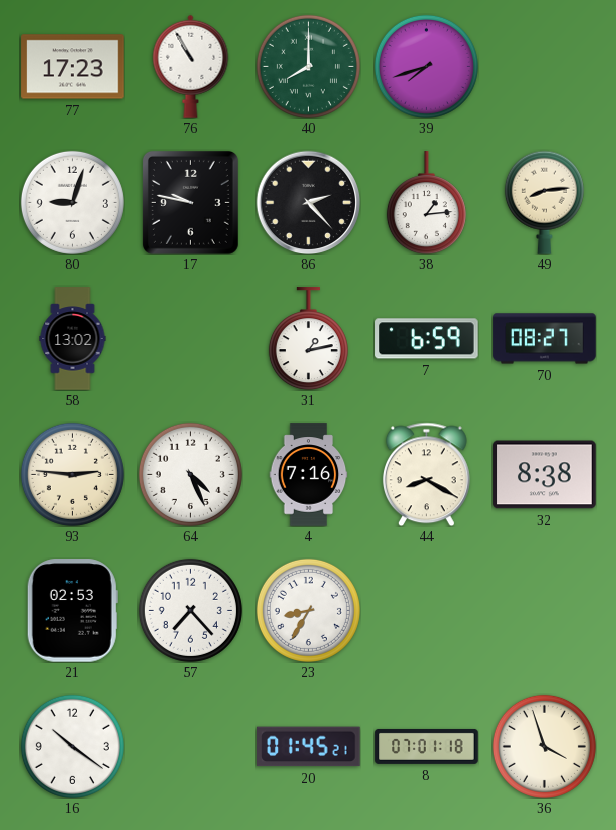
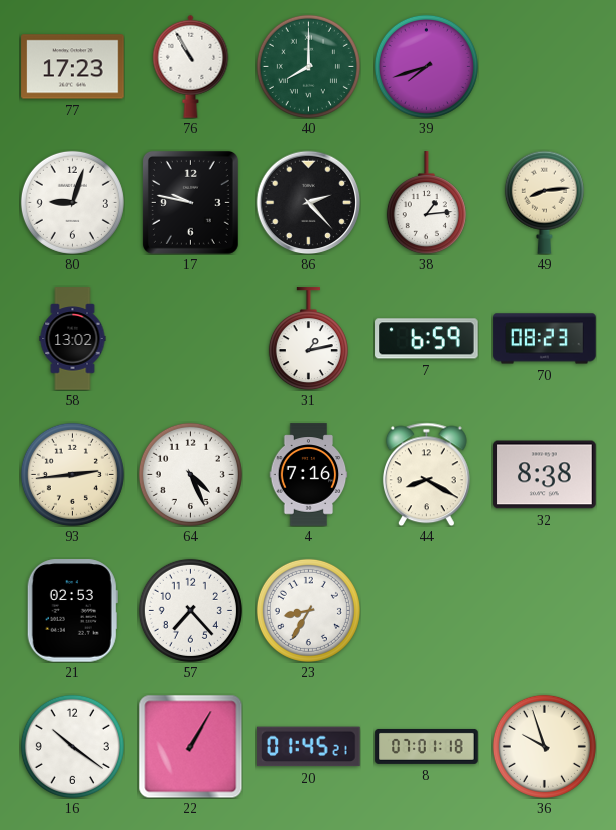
70: 08:27 -> 08:23 (545, 339)
93: 2:46 -> 2:44 (72, 474)
22: none -> 1:05 (190, 746)
36: 3:57 -> 9:57 (544, 746)
